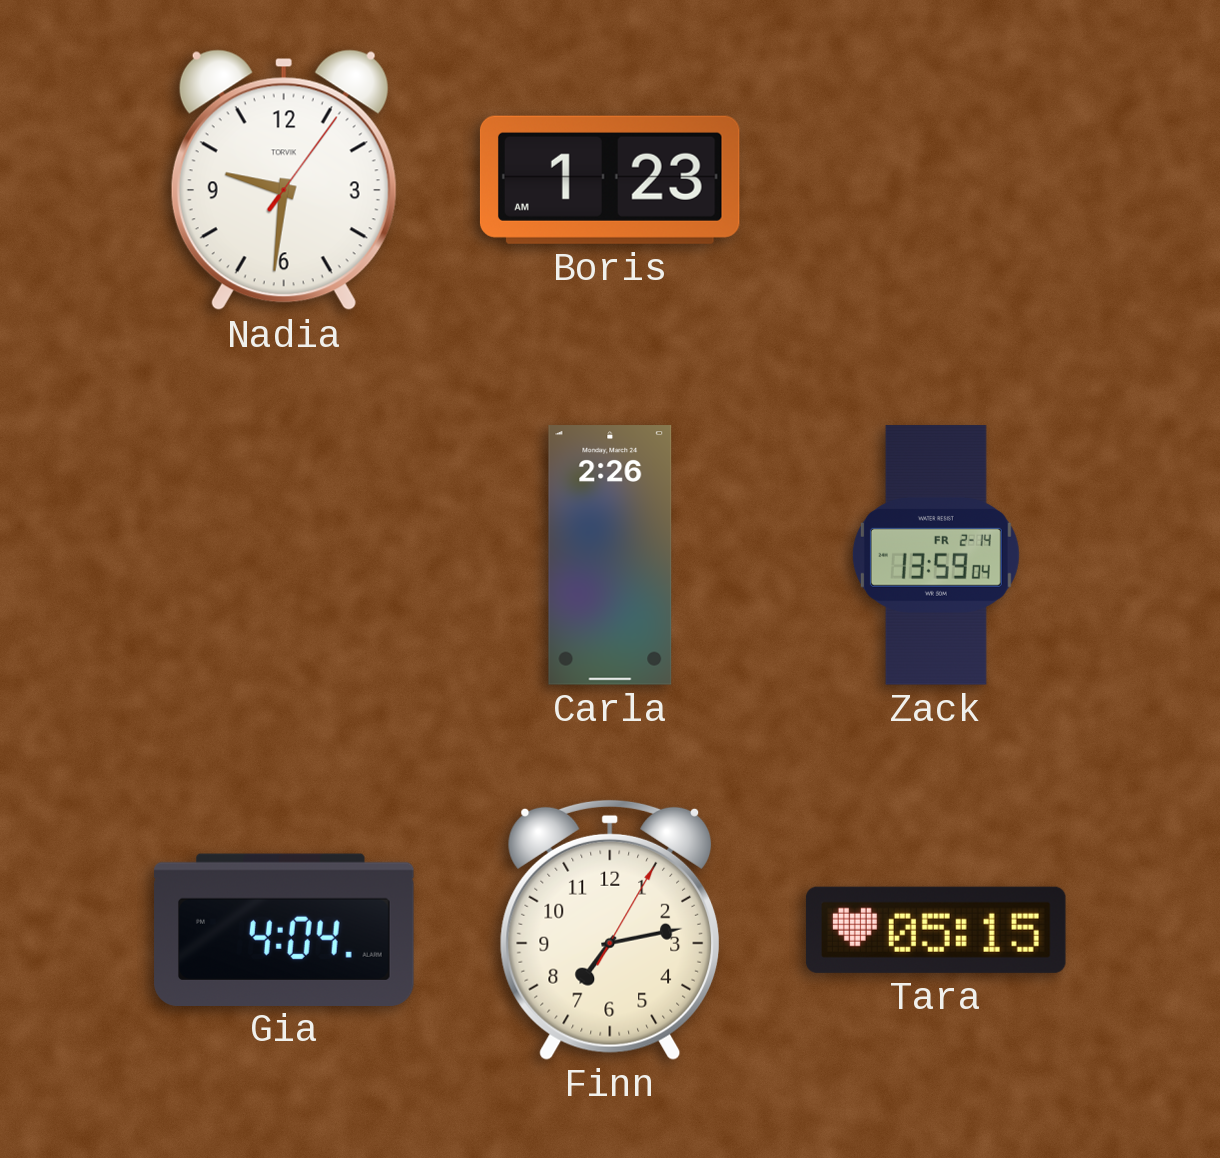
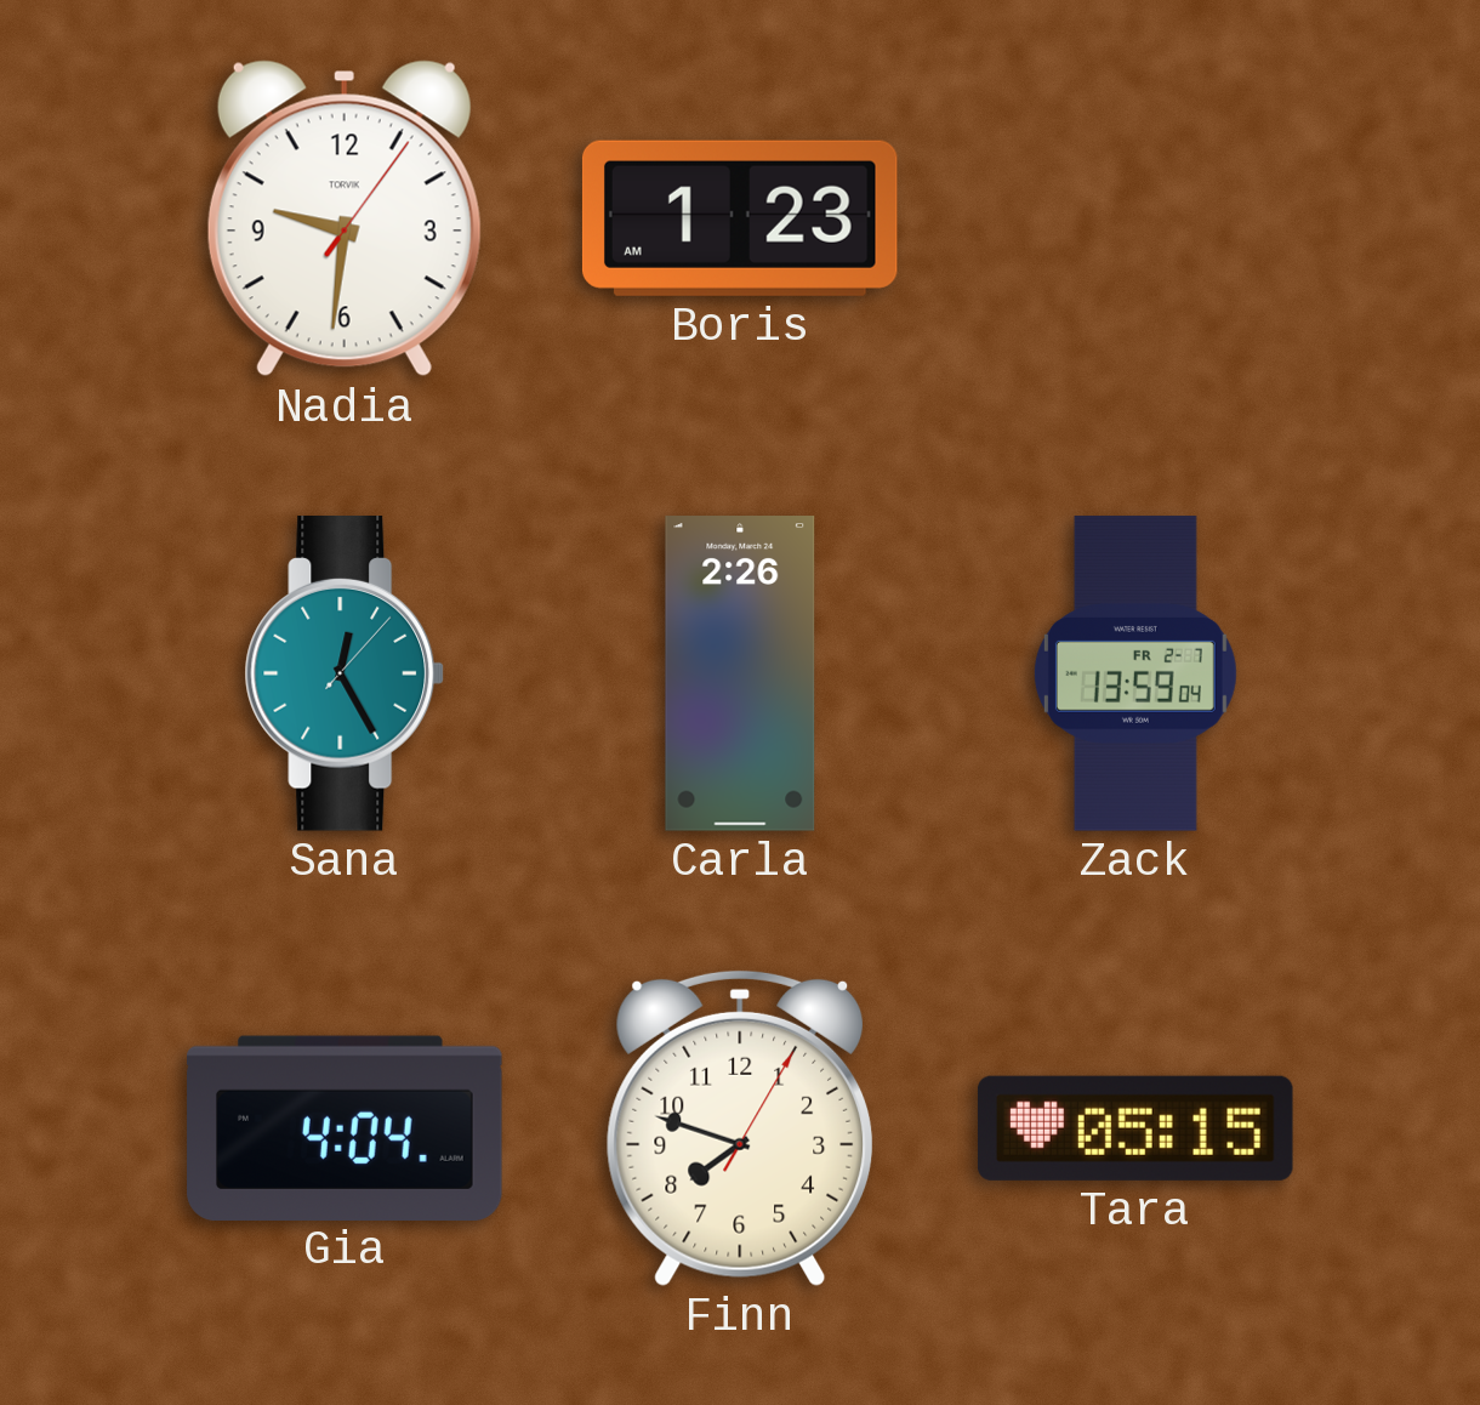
Sana: none -> 12:25 (345, 675)
Zack date: FR 2-14 -> FR 2-7 (1135, 673)
Finn: 7:13 -> 7:48 (740, 1128)
